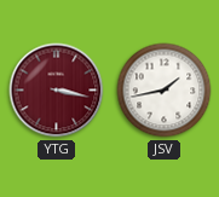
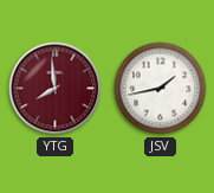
YTG: 3:17 -> 7:59 (56, 89)
